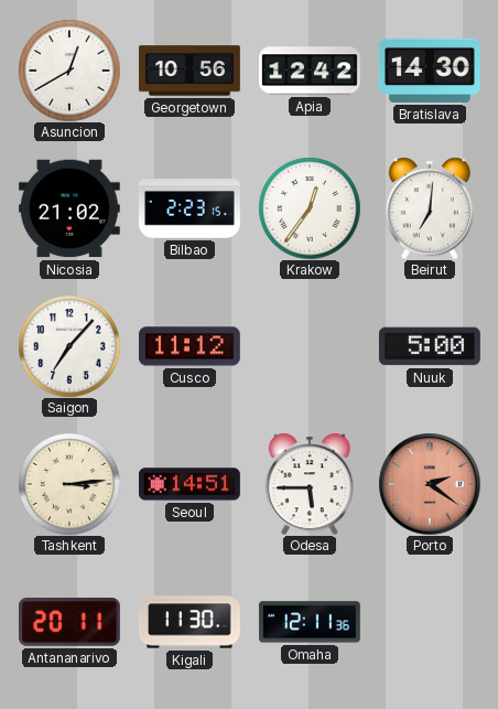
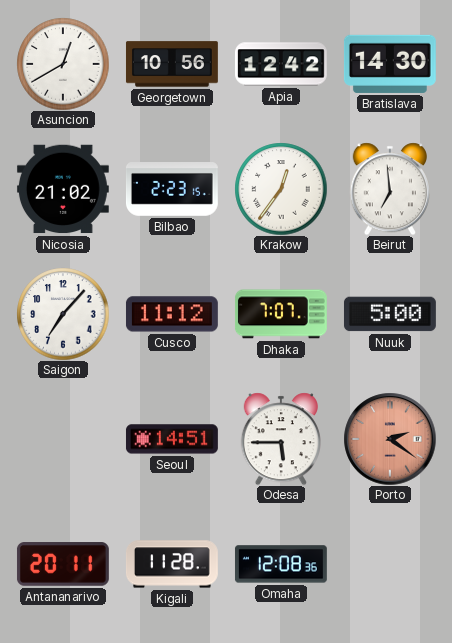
Beirut: 7:01 -> 6:59 (390, 189)
Dhaka: none -> 7:07 (281, 314)
Tashkent: 3:14 -> none (69, 484)
Kigali: 11:30 -> 11:28 (172, 564)
Omaha: 12:11 -> 12:08 (281, 564)
